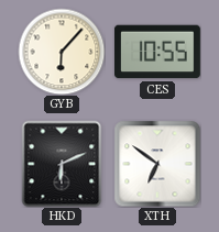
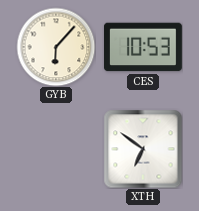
CES: 10:55 -> 10:53 (143, 47)
HKD: 6:11 -> none (62, 164)
